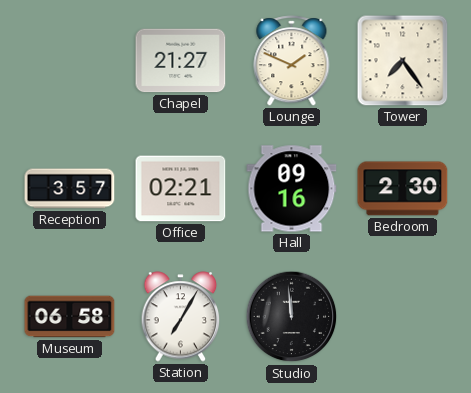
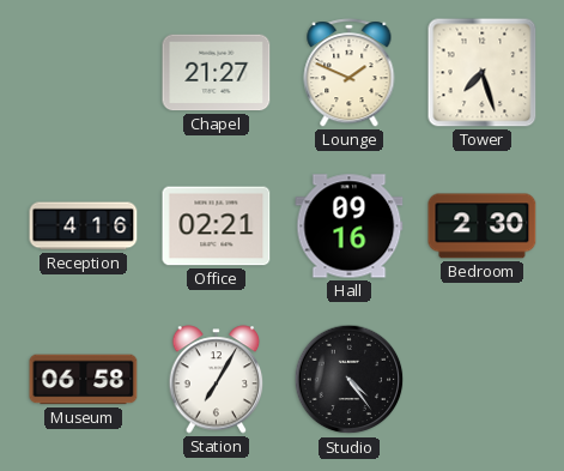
Tower: 7:24 -> 7:27 (483, 73)
Reception: 3:57 -> 4:16 (84, 227)
Studio: 11:59 -> 4:24 (350, 380)
